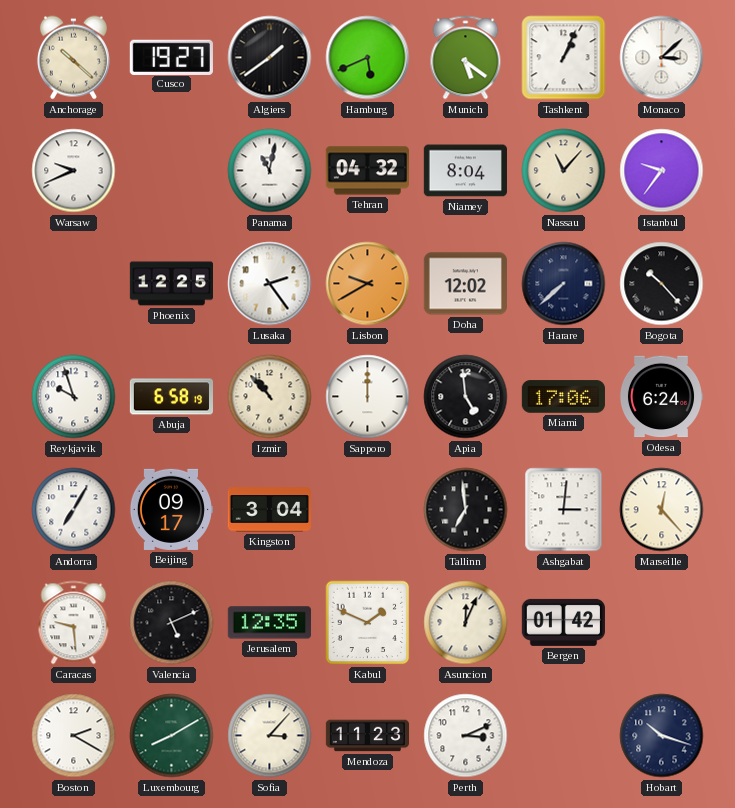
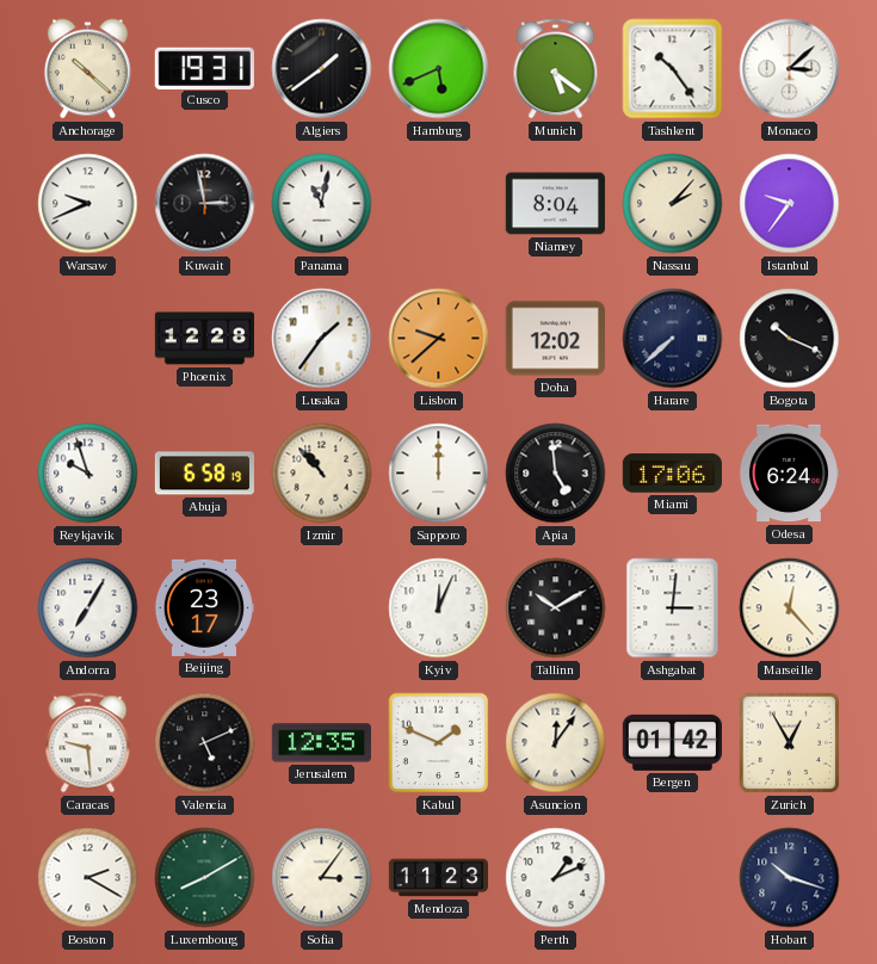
Cusco: 19:27 -> 19:31 (204, 68)
Tashkent: 1:04 -> 10:24 (673, 69)
Kuwait: none -> 2:58 (205, 204)
Tehran: 04:32 -> none (367, 171)
Nassau: 11:07 -> 2:07 (673, 204)
Phoenix: 12:25 -> 12:28 (204, 339)
Lusaka: 2:24 -> 1:36 (322, 339)
Lisbon: 9:40 -> 9:38 (439, 339)
Bogota: 10:23 -> 10:19 (790, 339)
Beijing: 09:17 -> 23:17 (203, 607)
Kingston: 3:04 -> none (269, 510)
Kyiv: none -> 12:04 (439, 608)
Tallinn: 6:59 -> 10:10 (556, 608)
Asuncion: 12:04 -> 12:06 (556, 743)
Zurich: none -> 12:55 (790, 743)
Sofia: 3:07 -> 3:06 (322, 878)
Perth: 3:11 -> 1:11 (556, 878)
